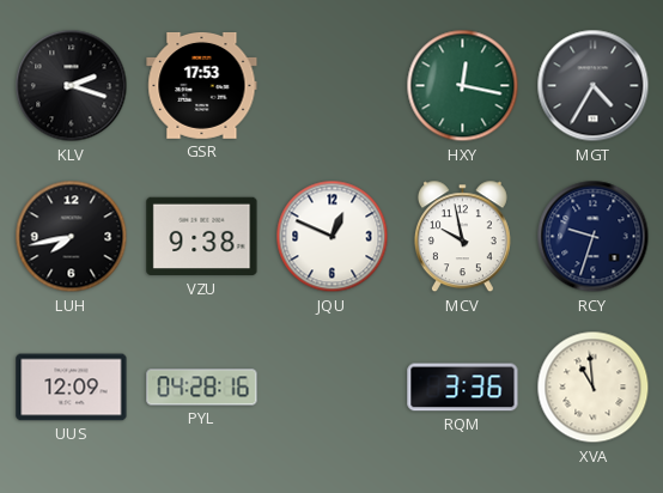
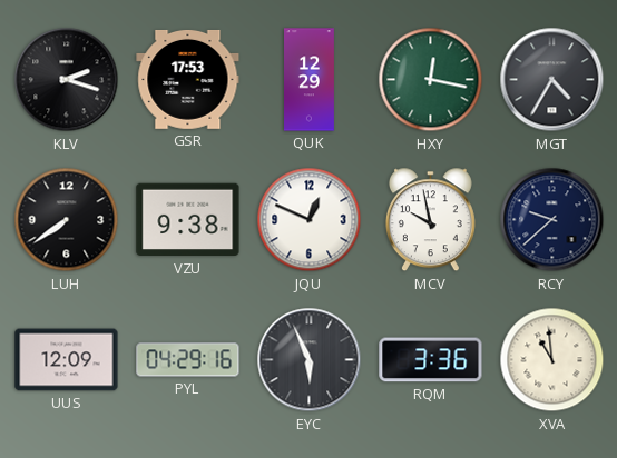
QUK: none -> 12:29 (310, 80)
LUH: 7:43 -> 7:39 (67, 220)
RCY: 9:33 -> 9:38 (552, 220)
PYL: 04:28 -> 04:29 (188, 360)
EYC: none -> 5:56 (310, 360)
